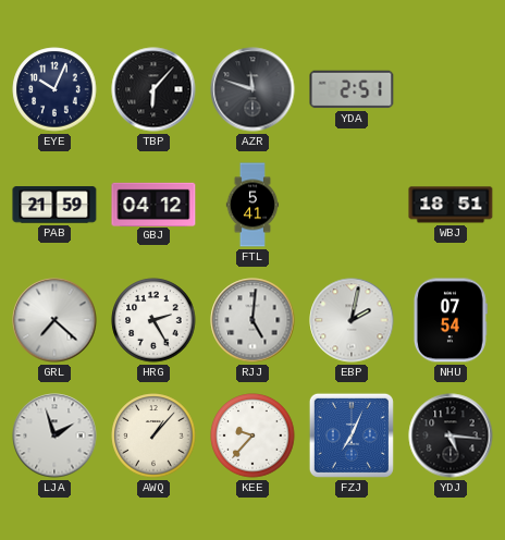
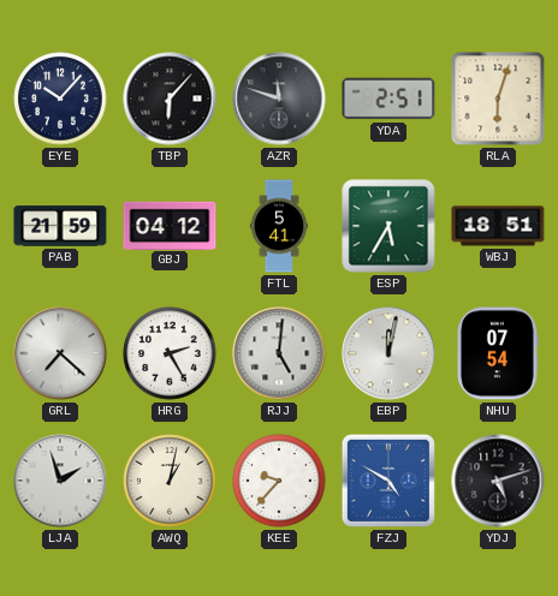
EYE: 10:04 -> 10:07 (60, 99)
RLA: none -> 6:03 (498, 99)
ESP: none -> 5:35 (388, 226)
EBP: 2:02 -> 12:02 (388, 353)
AWQ: 1:07 -> 1:02 (170, 481)
FZJ: 7:04 -> 4:50 (388, 481)
YDJ: 5:16 -> 5:12 (498, 481)
